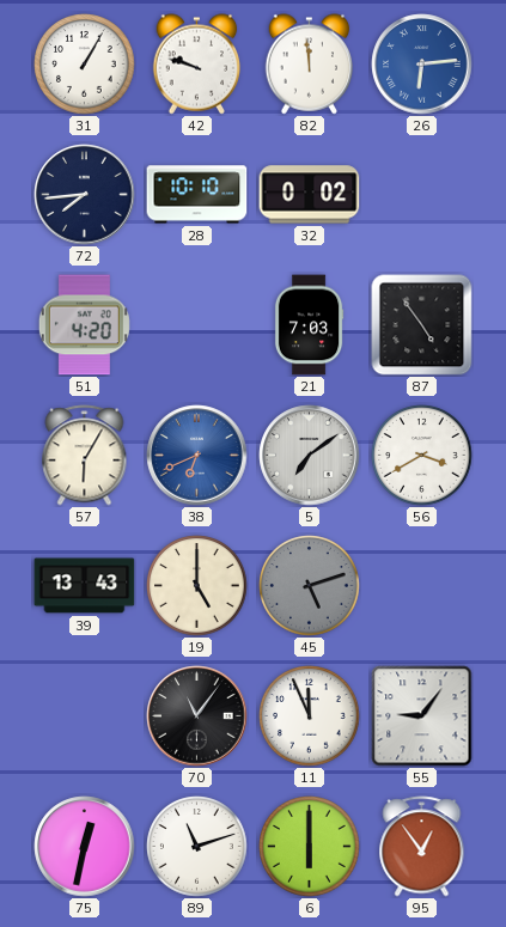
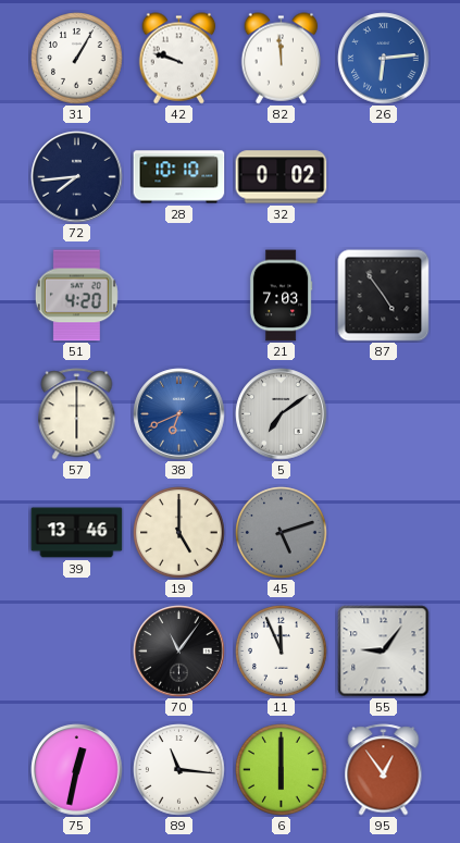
57: 6:05 -> 6:00 (77, 414)
56: 3:40 -> none (422, 456)
39: 13:43 -> 13:46 (77, 533)
89: 11:12 -> 11:16 (179, 770)
